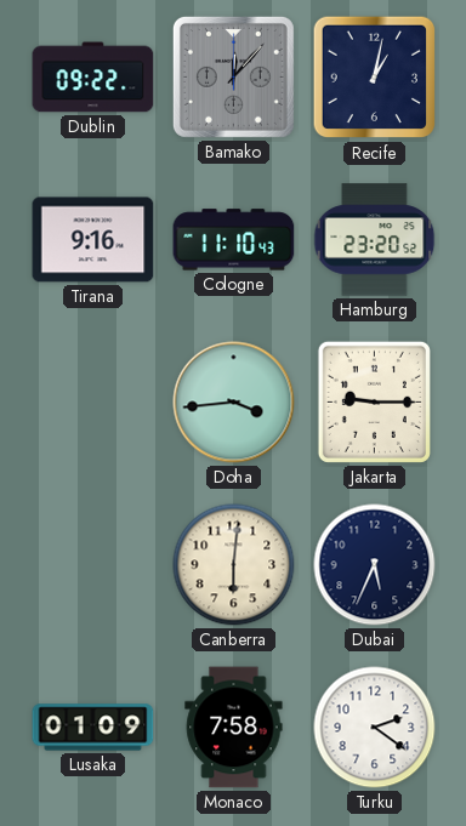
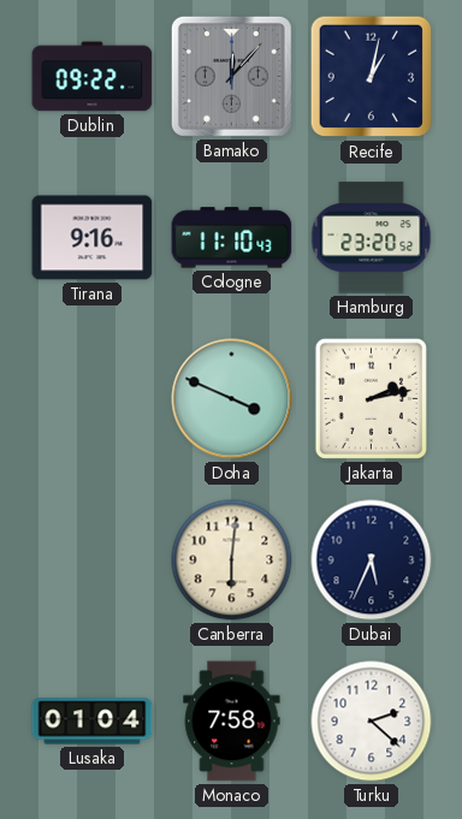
Doha: 3:44 -> 3:49 (232, 399)
Jakarta: 9:15 -> 2:13 (371, 398)
Lusaka: 01:09 -> 01:04 (93, 722)
Turku: 2:21 -> 2:22 (372, 722)
